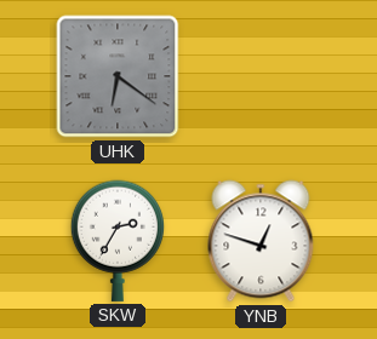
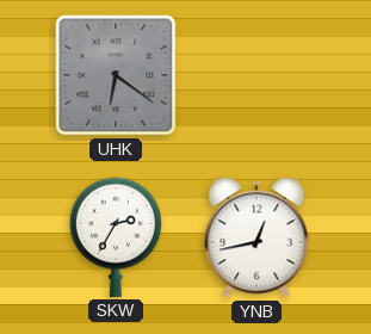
YNB: 12:48 -> 12:43 (256, 237)
